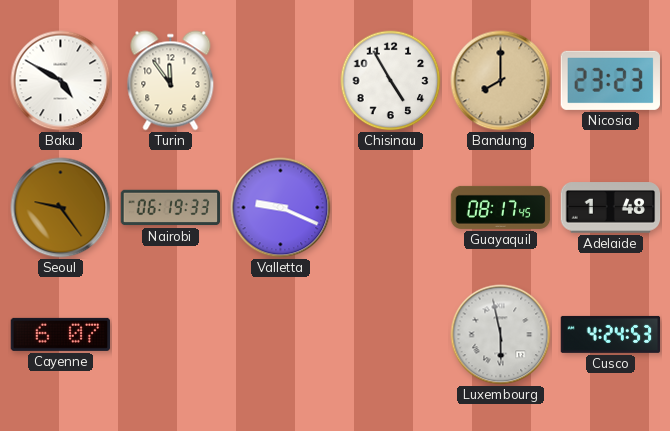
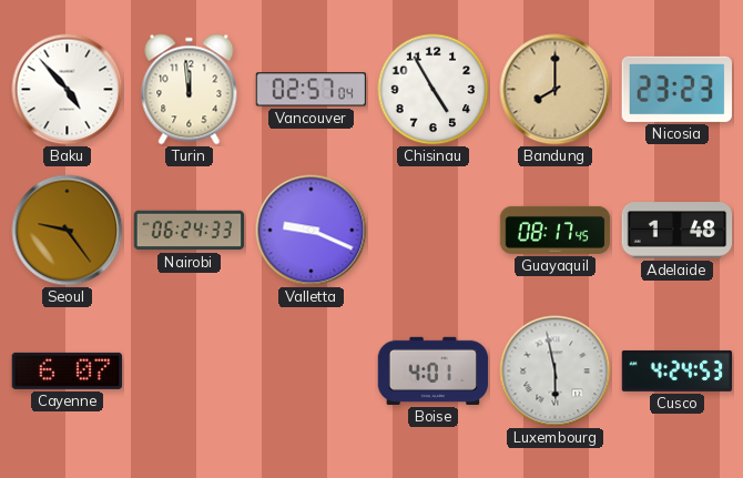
Baku: 4:50 -> 4:53 (68, 90)
Turin: 11:54 -> 11:59 (190, 90)
Vancouver: none -> 02:57 (312, 90)
Nairobi: 06:19 -> 06:24 (190, 231)
Boise: none -> 4:01 (434, 370)
